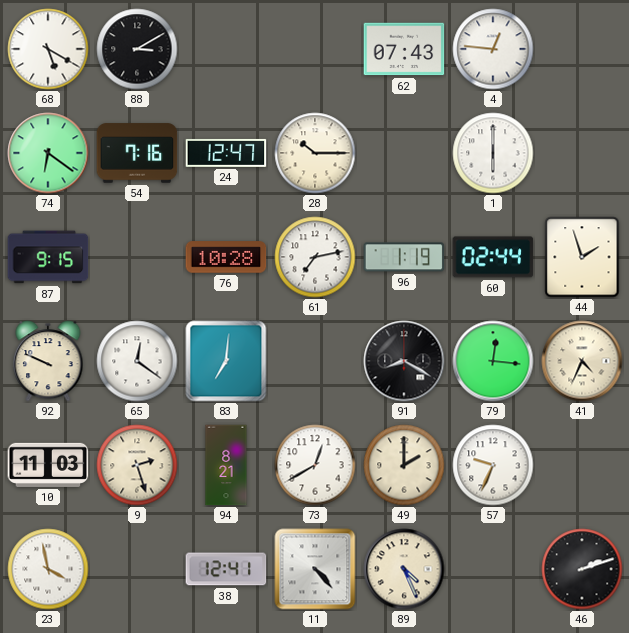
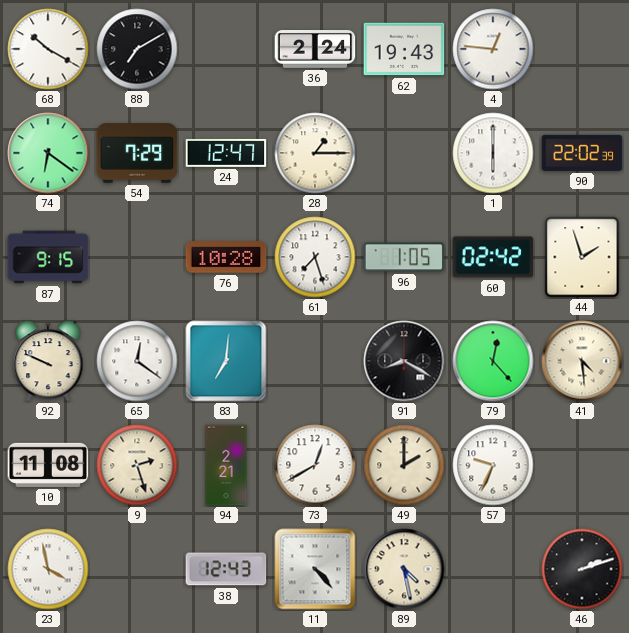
68: 5:20 -> 10:20 (48, 49)
88: 3:10 -> 7:10 (137, 49)
36: none -> 2:24 (315, 50)
62: 07:43 -> 19:43 (404, 49)
54: 7:16 -> 7:29 (137, 153)
28: 10:15 -> 1:15 (315, 153)
90: none -> 22:02 (582, 153)
61: 7:13 -> 7:27 (315, 257)
96: 1:19 -> 1:05 (404, 257)
60: 02:44 -> 02:42 (493, 257)
79: 12:16 -> 12:23 (493, 361)
41: 4:34 -> 4:29 (582, 361)
10: 11:03 -> 11:08 (48, 465)
94: 8:21 -> 2:21 (226, 465)
38: 12:41 -> 12:43 (226, 569)
89: 4:26 -> 4:28 (404, 569)
